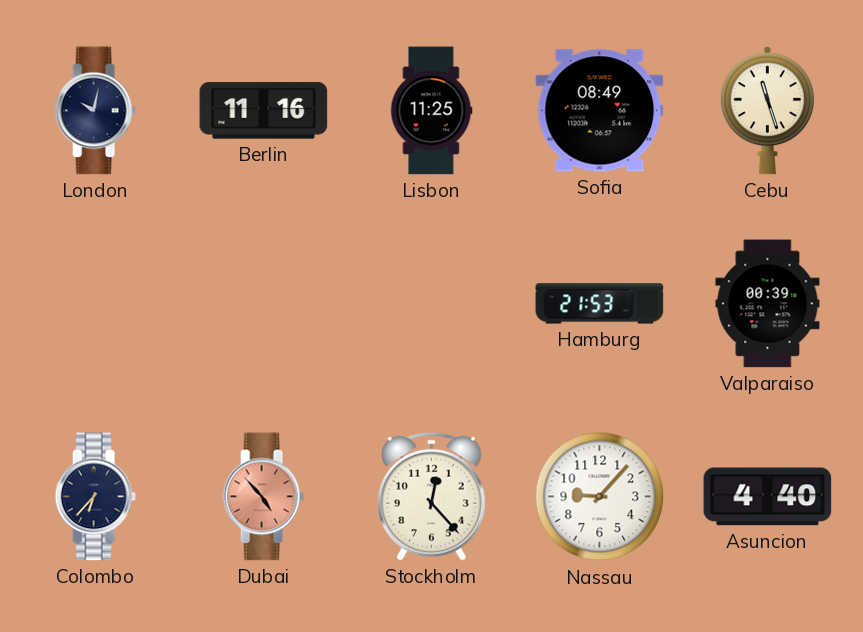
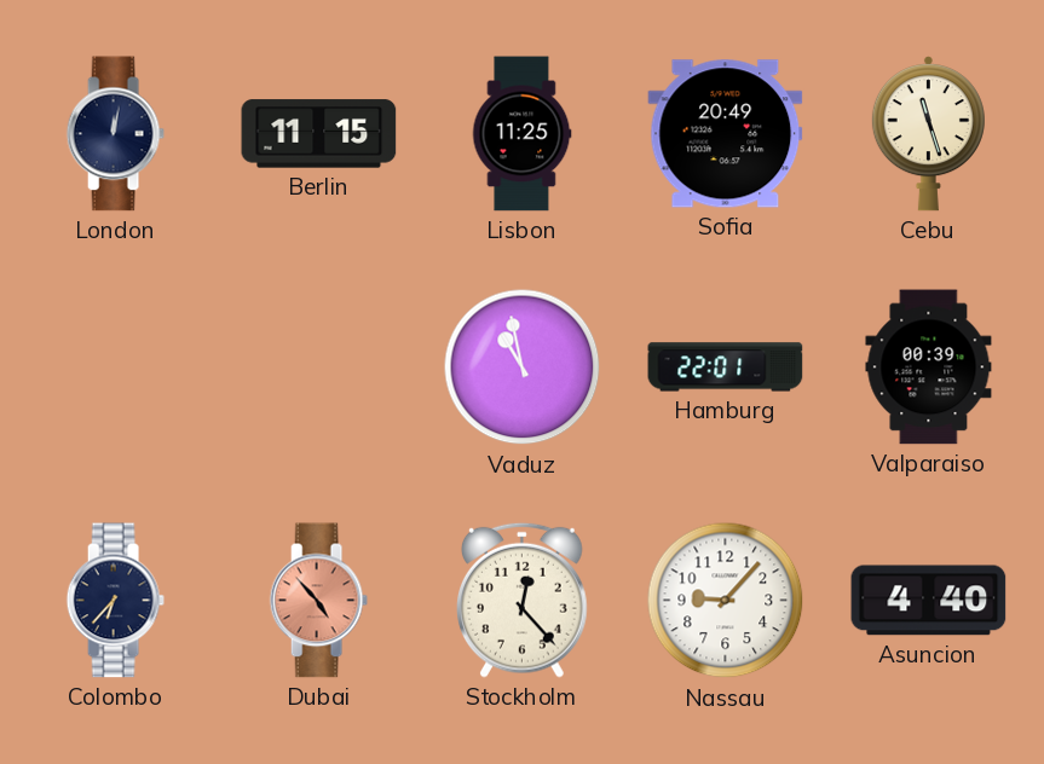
London: 10:02 -> 12:02 (115, 134)
Berlin: 11:16 -> 11:15 (319, 134)
Sofia: 08:49 -> 20:49 (726, 134)
Vaduz: none -> 10:58 (523, 367)
Hamburg: 21:53 -> 22:01 (726, 367)
